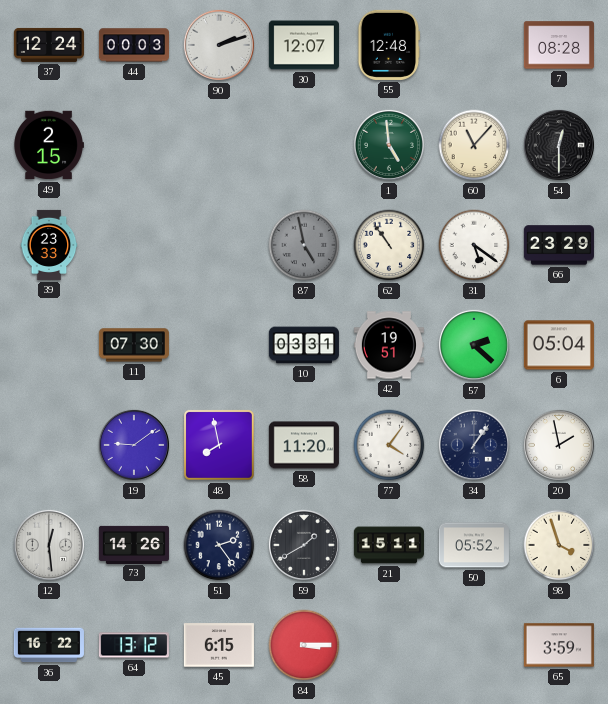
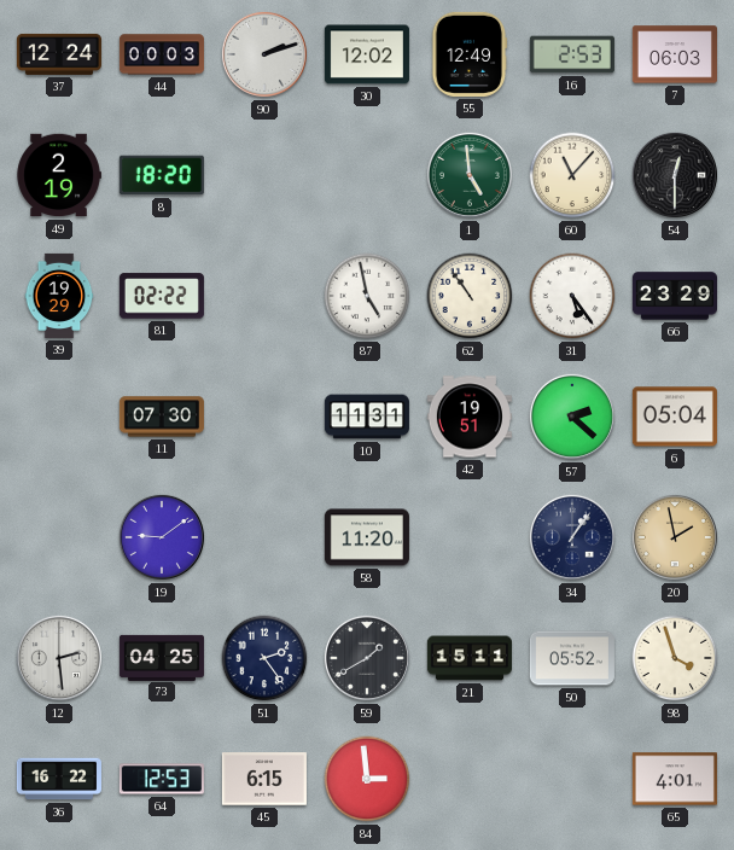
30: 12:07 -> 12:02 (367, 54)
55: 12:48 -> 12:49 (470, 54)
16: none -> 2:53 (572, 54)
7: 08:28 -> 06:03 (675, 54)
49: 2:15 -> 2:19 (59, 175)
8: none -> 18:20 (162, 175)
39: 23:33 -> 19:29 (59, 296)
81: none -> 02:22 (162, 296)
87 dial: grey -> white (367, 296)
31: 5:21 -> 5:24 (572, 296)
10: 03:31 -> 11:31 (367, 417)
48: 7:58 -> none (219, 445)
77: 4:06 -> none (389, 445)
20 dial: white -> champagne (675, 537)
12: 12:29 -> 2:29 (59, 658)
73: 14:26 -> 04:25 (162, 657)
64: 13:12 -> 12:53 (162, 779)
84: 3:15 -> 2:59 (367, 779)
65: 3:59 -> 4:01 (675, 779)
